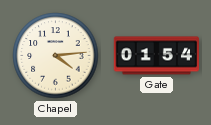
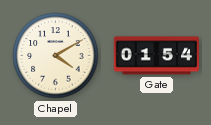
Chapel: 4:14 -> 4:10 (56, 56)
